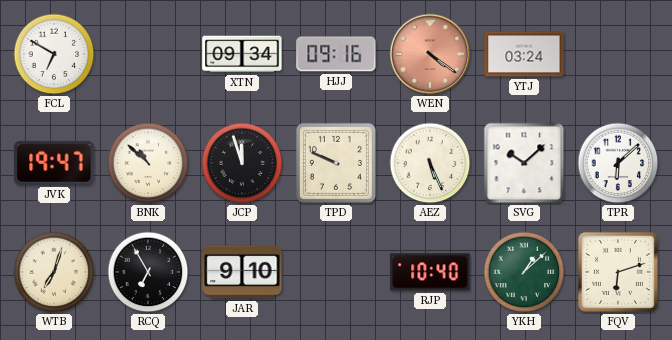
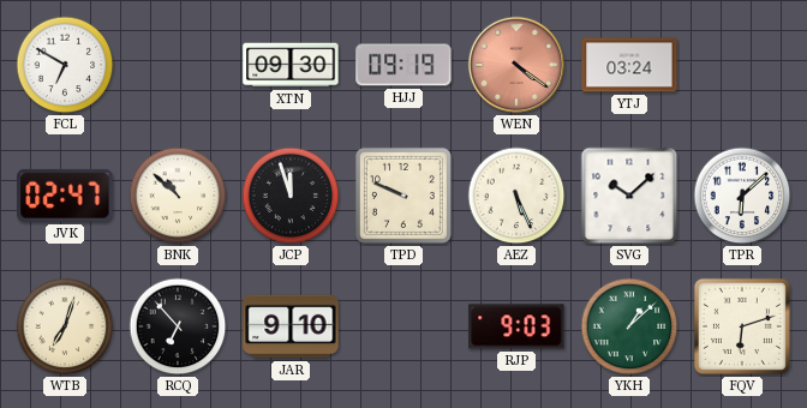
XTN: 09:34 -> 09:30 (291, 65)
HJJ: 09:16 -> 09:19 (403, 65)
JVK: 19:47 -> 02:47 (65, 196)
RCQ: 6:55 -> 6:53 (178, 326)
RJP: 10:40 -> 9:03 (516, 326)
